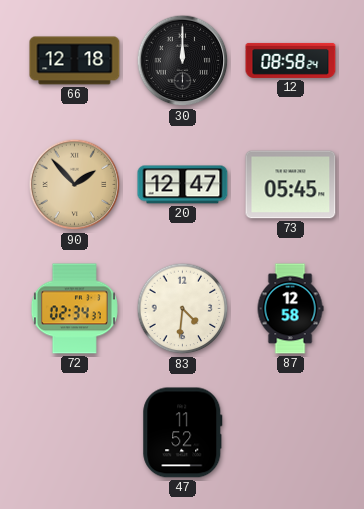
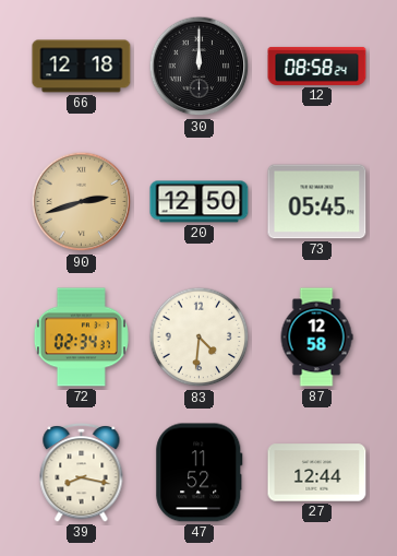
90: 1:53 -> 2:42 (82, 202)
20: 12:47 -> 12:50 (200, 202)
39: none -> 8:17 (82, 473)
27: none -> 12:44 (317, 473)
